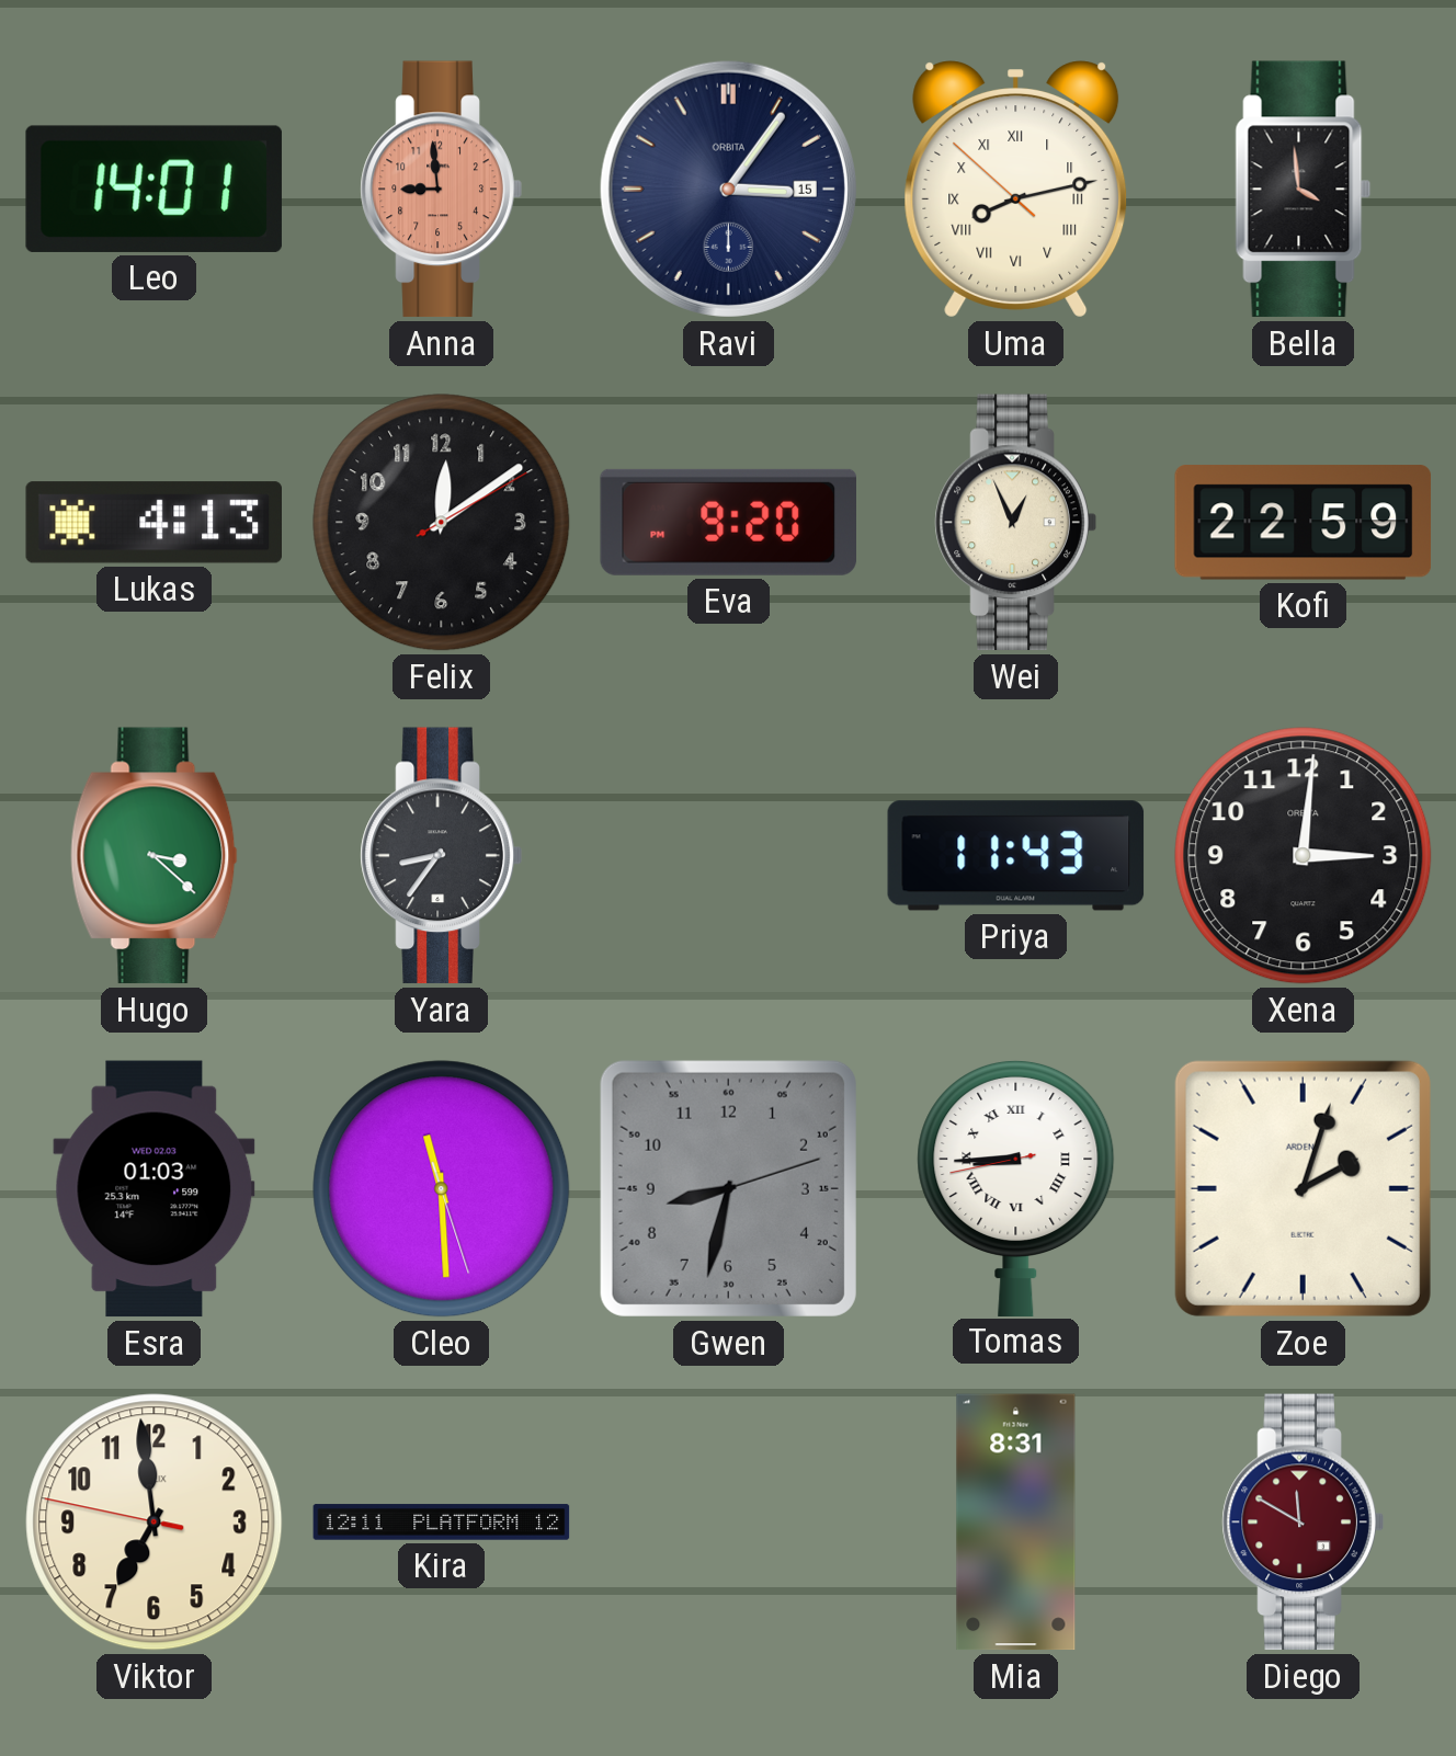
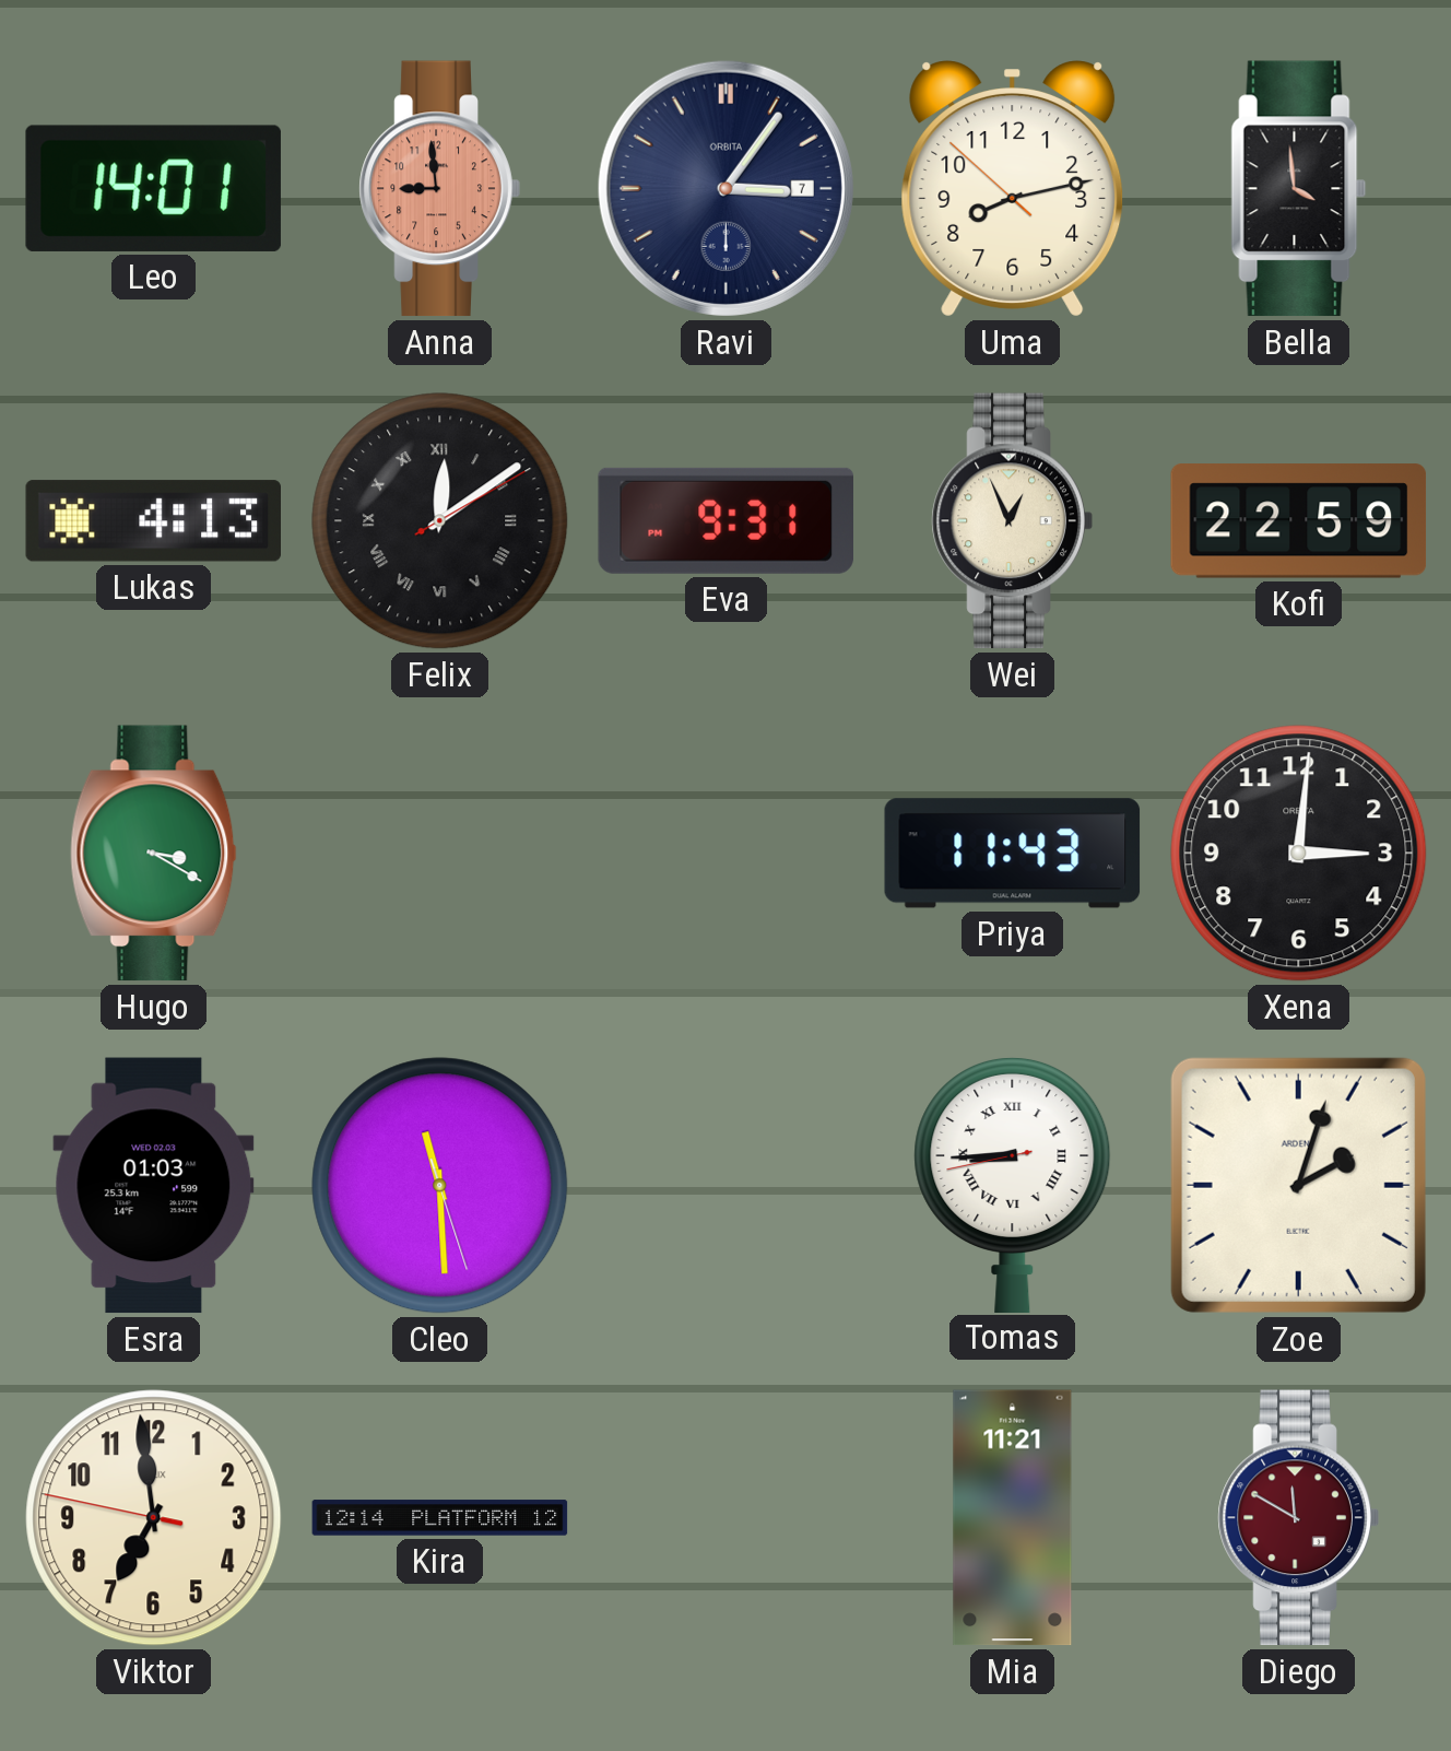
Ravi date: 15 -> 7 (725, 188)
Uma numerals: Roman -> Arabic (1013, 189)
Felix numerals: Arabic -> Roman (440, 521)
Eva: 9:20 -> 9:31 (725, 520)
Hugo: 3:22 -> 3:20 (154, 854)
Yara: 8:36 -> none (441, 856)
Gwen: 8:32 -> none (728, 1188)
Kira: 12:11 -> 12:14 (440, 1518)
Mia: 8:31 -> 11:21 (1013, 1518)
